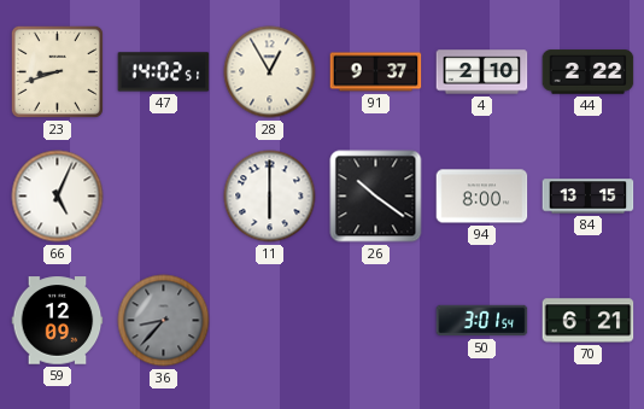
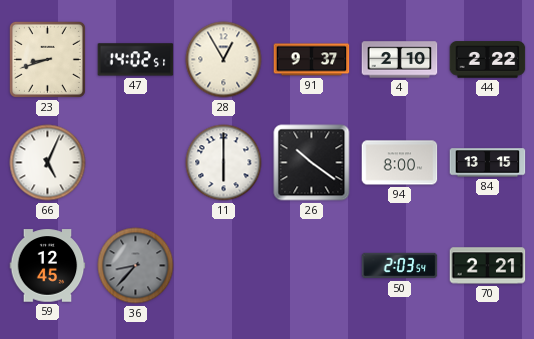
59: 12:09 -> 12:45 (48, 266)
50: 3:01 -> 2:03 (400, 266)
70: 6:21 -> 2:21 (488, 266)
